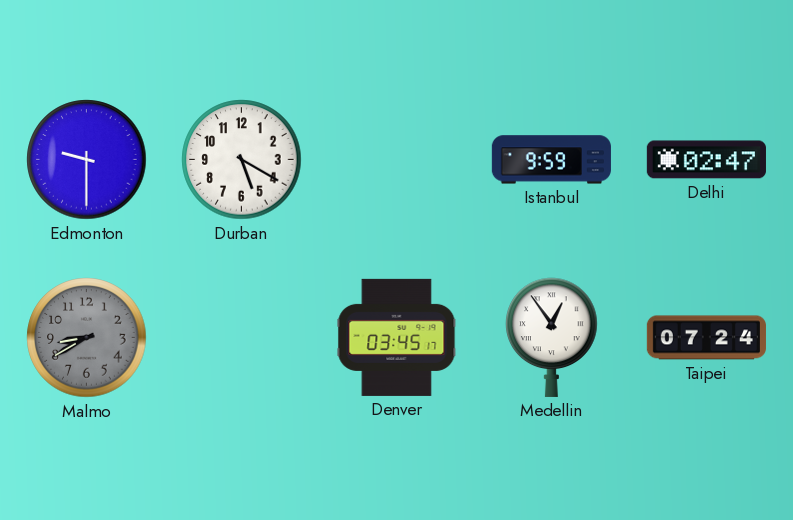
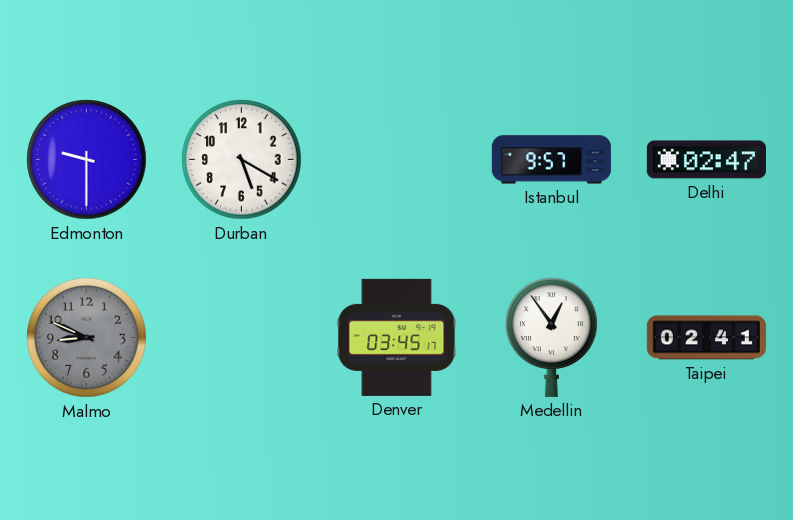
Istanbul: 9:59 -> 9:57 (551, 160)
Malmo: 8:40 -> 8:49 (87, 338)
Taipei: 07:24 -> 02:41 (706, 338)
